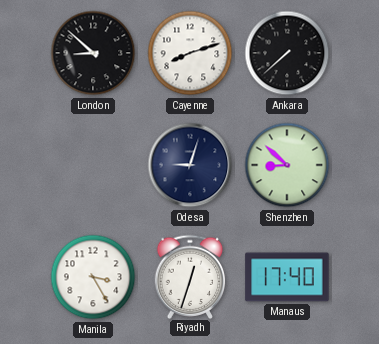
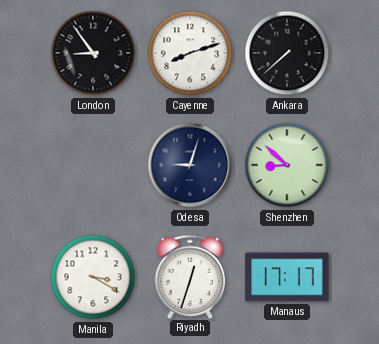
London: 8:52 -> 8:54 (93, 53)
Manila: 3:25 -> 3:20 (93, 277)
Manaus: 17:40 -> 17:17 (287, 277)
